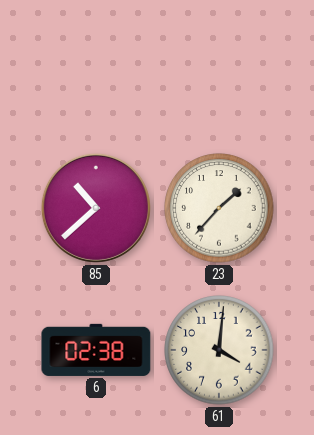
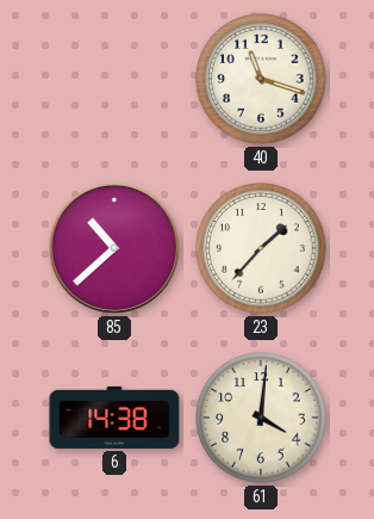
40: none -> 11:18 (261, 79)
6: 02:38 -> 14:38 (114, 418)
